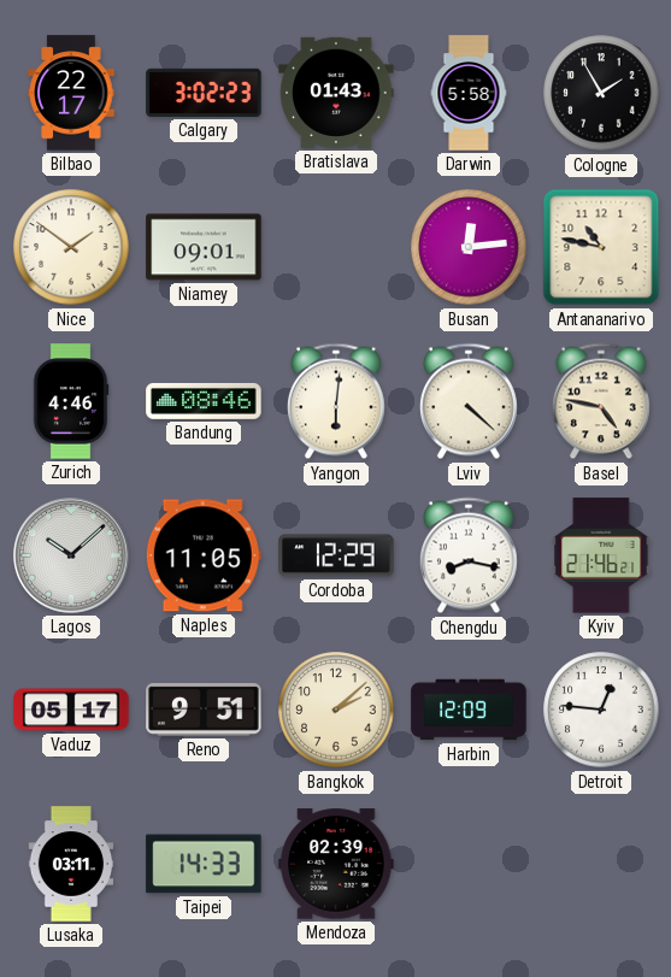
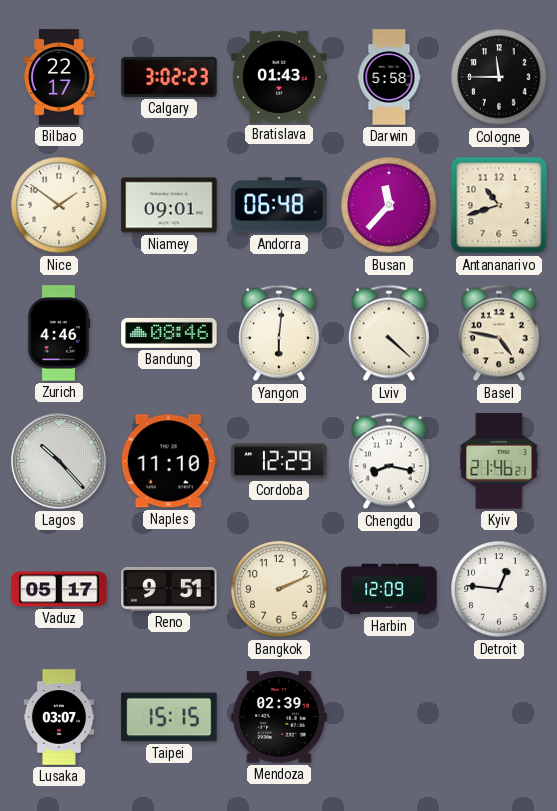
Cologne: 1:55 -> 11:45 (499, 77)
Andorra: none -> 06:48 (279, 205)
Busan: 12:14 -> 11:37 (389, 205)
Antananarivo: 10:47 -> 10:42 (499, 205)
Lagos: 10:08 -> 10:23 (59, 461)
Naples: 11:05 -> 11:10 (169, 461)
Bangkok: 2:08 -> 2:11 (279, 589)
Lusaka: 03:11 -> 03:07 (59, 717)
Taipei: 14:33 -> 15:15 (169, 717)
